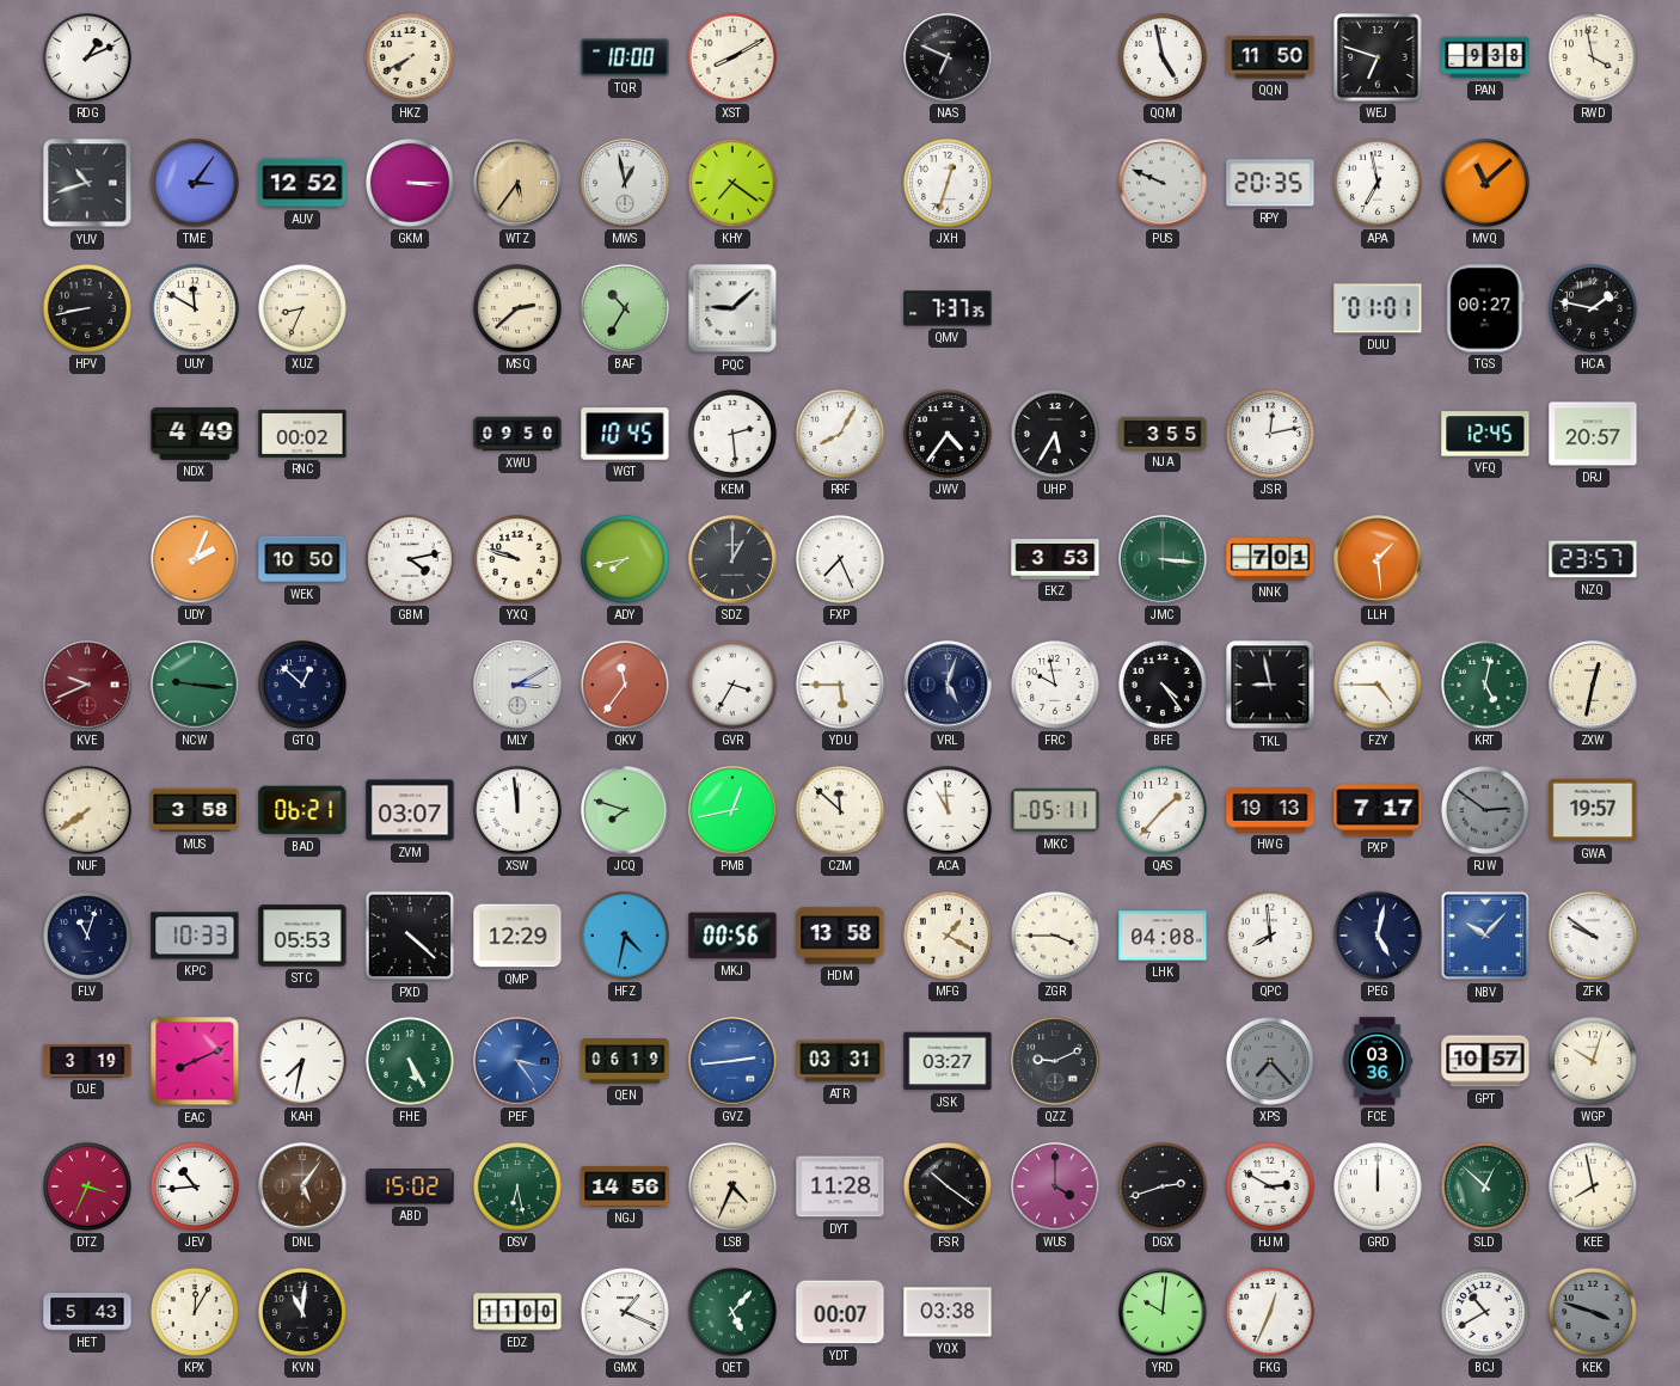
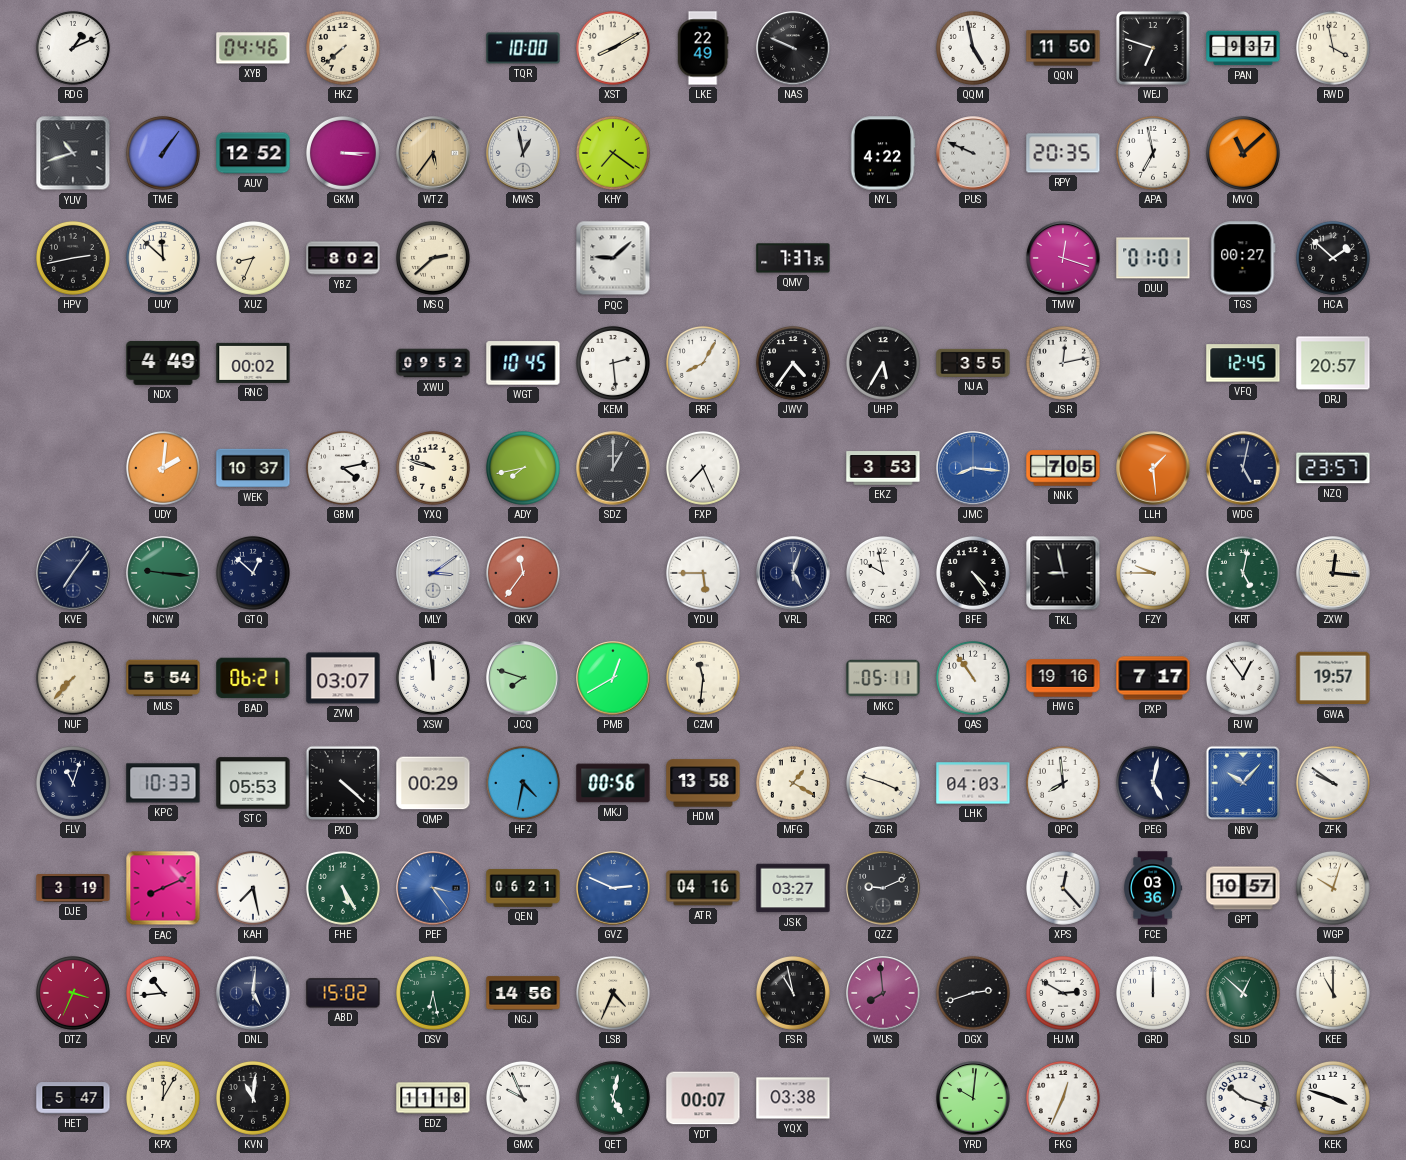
XYB: none -> 04:46 (253, 48)
HKZ: 7:40 -> 7:38 (343, 48)
LKE: none -> 22:49 (703, 48)
NAS: 6:49 -> 9:49 (793, 48)
PAN: 9:38 -> 9:37 (1243, 48)
TME: 3:06 -> 1:06 (163, 153)
JXH: 12:33 -> none (948, 183)
NYL: none -> 4:22 (883, 153)
HPV: 8:43 -> 2:43 (73, 258)
UUY: 11:50 -> 11:52 (163, 258)
YBZ: none -> 8:02 (343, 258)
BAF: 10:35 -> none (625, 308)
TMW: none -> 12:18 (1063, 258)
HCA: 1:47 -> 1:52 (1333, 258)
XWU: 09:50 -> 09:52 (433, 363)
UDY: 2:04 -> 2:01 (163, 468)
WEK: 10:50 -> 10:37 (253, 468)
JMC: 3:16 -> 8:16 (973, 468)
JMC dial: green -> blue (973, 468)
NNK: 7:01 -> 7:05 (1063, 468)
WDG: none -> 5:02 (1243, 468)
KVE: 9:41 -> 7:06 (73, 573)
KVE dial: burgundy -> navy (73, 573)
MLY: 3:10 -> 3:09 (433, 573)
GVR: 3:35 -> none (732, 685)
FZY: 4:45 -> 9:45 (1153, 573)
ZXW: 12:32 -> 12:16 (1333, 573)
NUF: 7:39 -> 7:37 (73, 678)
MUS: 3:58 -> 5:54 (163, 678)
PMB: 12:43 -> 12:40 (613, 678)
CZM: 11:52 -> 11:31 (703, 678)
ACA: 10:59 -> none (948, 810)
QAS: 1:37 -> 10:54 (973, 678)
HWG: 19:13 -> 19:16 (1063, 678)
RJW: 2:51 -> 12:54 (1243, 678)
RJW dial: grey -> white (1243, 678)
QMP: 12:29 -> 00:29 (433, 783)
ZGR: 3:45 -> 3:48 (883, 783)
LHK: 04:08 -> 04:03 (973, 783)
KAH: 7:32 -> 7:28 (253, 888)
QEN: 06:19 -> 06:21 (523, 888)
GVZ: 2:44 -> 2:49 (613, 888)
ATR: 03:31 -> 04:16 (703, 888)
XPS: 7:23 -> 12:23 (1063, 888)
XPS dial: grey -> white (1063, 888)
DNL: 5:06 -> 5:01 (253, 993)
DNL dial: brown -> navy (253, 993)
DYT: 11:28 -> none (840, 1186)
FSR: 10:21 -> 10:58 (793, 993)
WUS: 4:00 -> 7:59 (883, 993)
KEE: 7:58 -> 11:00 (1333, 993)
HET: 5:43 -> 5:47 (73, 1098)
EDZ: 11:00 -> 11:18 (433, 1098)
GMX: 1:19 -> 9:56 (523, 1098)
QET: 5:07 -> 5:02 (613, 1098)
BCJ: 10:40 -> 10:18 (1243, 1098)
KEK dial: grey -> white (1333, 1098)
